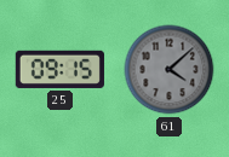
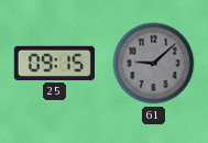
61: 4:08 -> 9:08 (154, 64)
